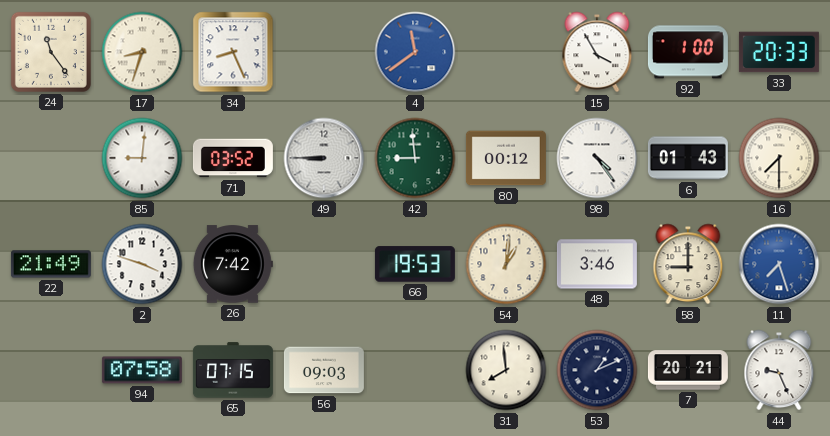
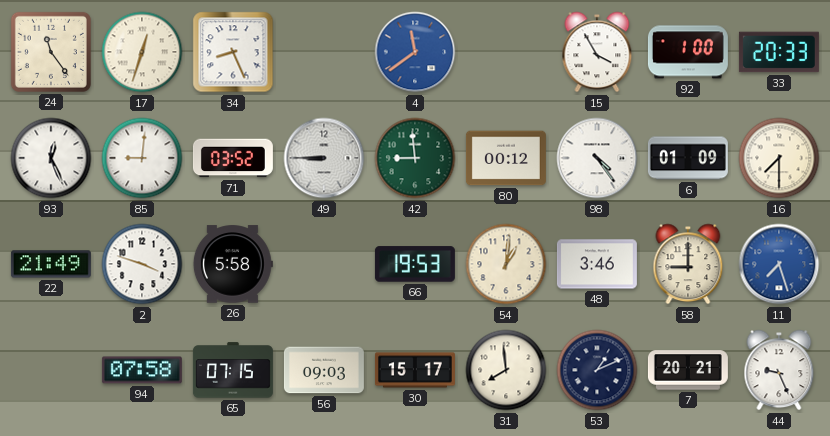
17: 8:33 -> 12:33 (142, 52)
93: none -> 12:26 (51, 158)
6: 01:43 -> 01:09 (688, 158)
26: 7:42 -> 5:58 (233, 264)
30: none -> 15:17 (415, 370)
